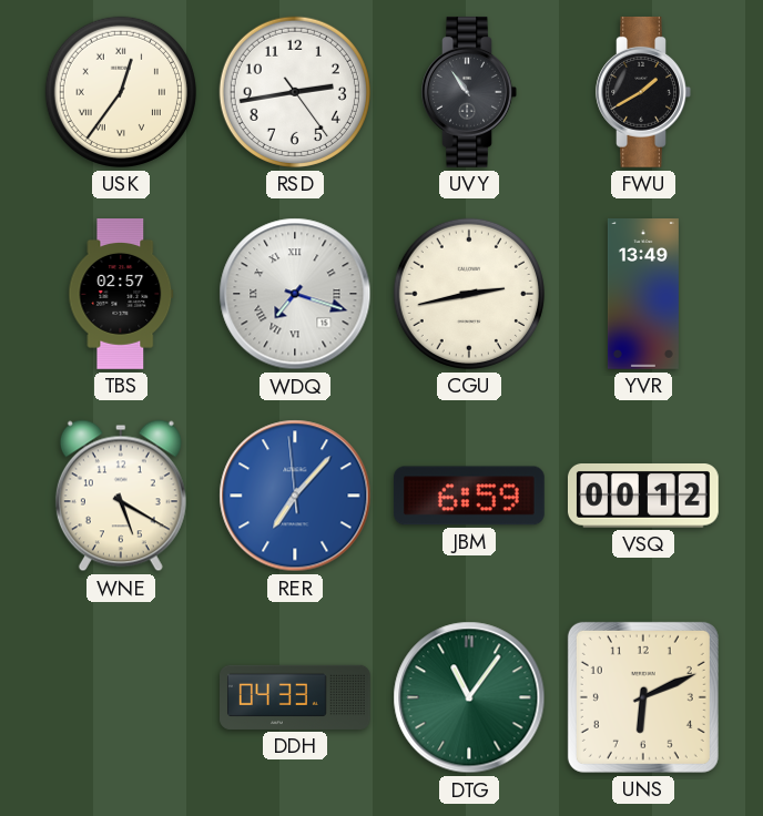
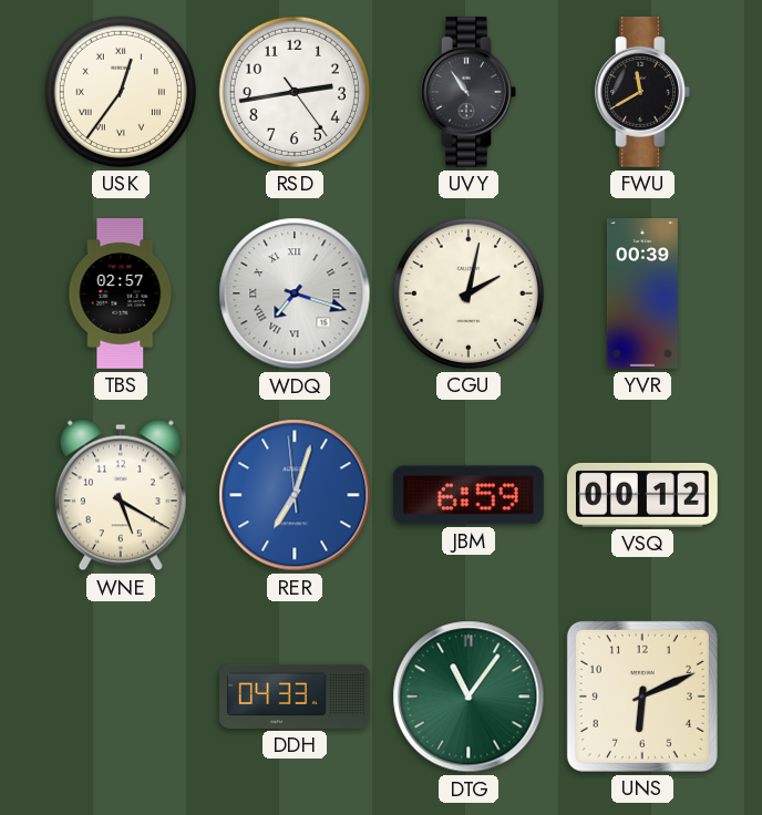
FWU: 1:40 -> 11:40 (642, 92)
CGU: 2:43 -> 2:02 (468, 293)
YVR: 13:49 -> 00:39 (642, 295)
RER: 7:06 -> 7:02 (295, 495)
